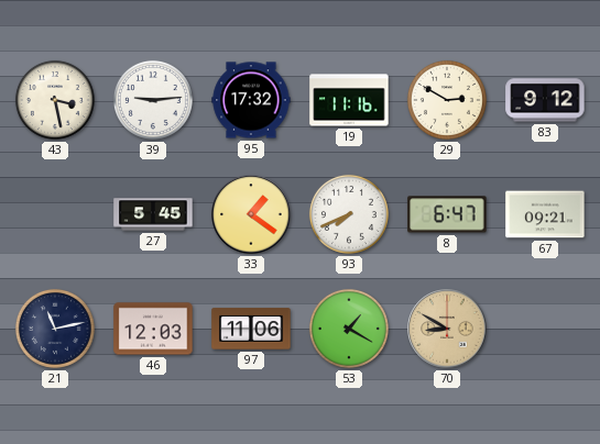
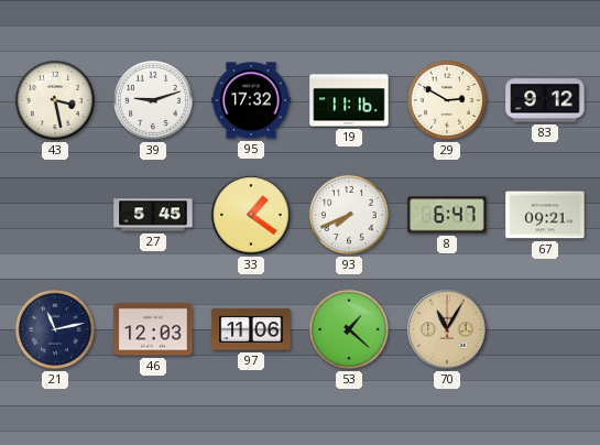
39: 9:14 -> 9:12 (153, 100)
53: 1:20 -> 1:22 (349, 329)
70: 8:50 -> 11:05 (447, 329)
